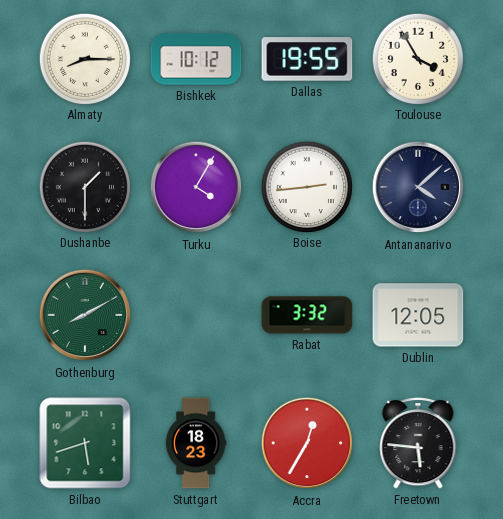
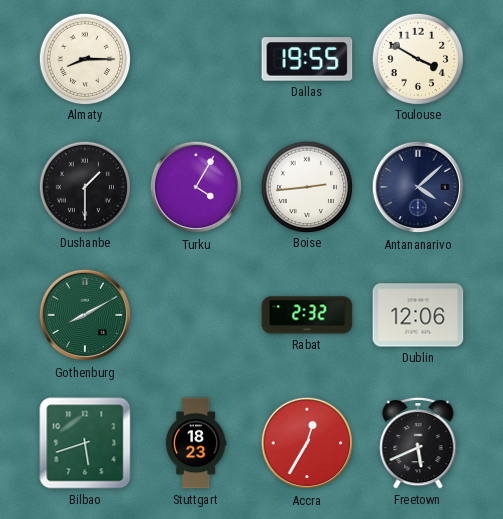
Bishkek: 10:12 -> none (196, 59)
Toulouse: 3:55 -> 3:50 (417, 58)
Rabat: 3:32 -> 2:32 (307, 315)
Dublin: 12:05 -> 12:06 (418, 315)
Freetown: 5:46 -> 5:41 (418, 444)
